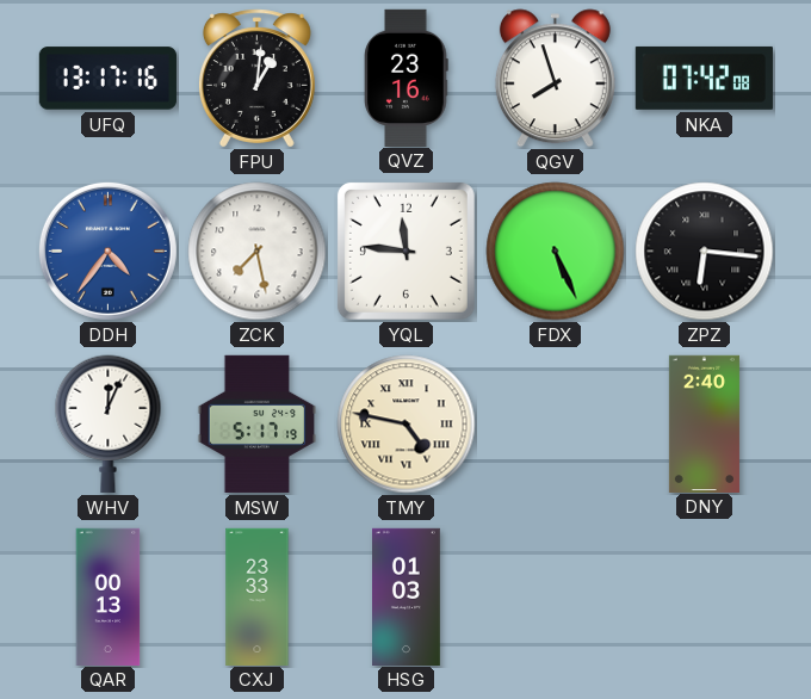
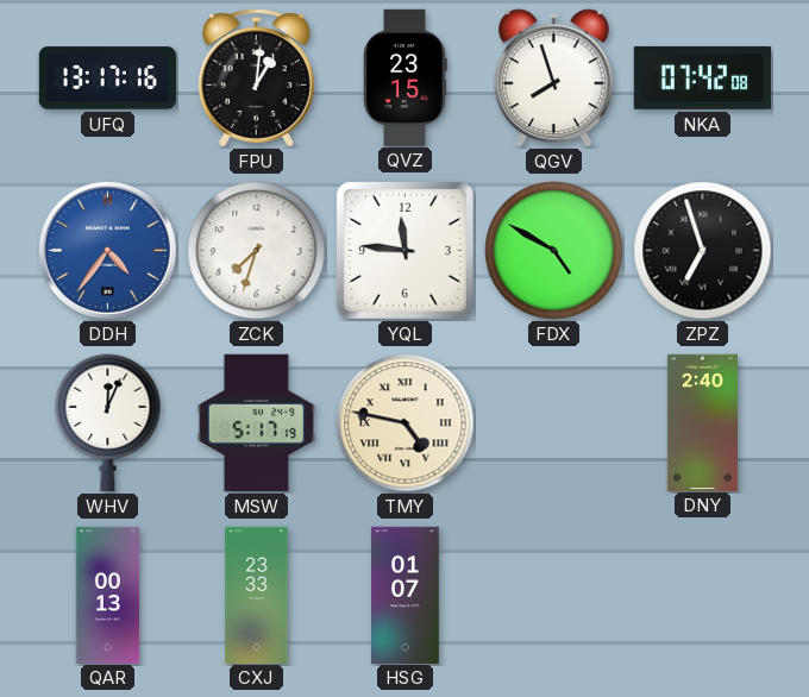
QVZ: 23:16 -> 23:15 (406, 77)
ZCK: 7:28 -> 7:33 (257, 251)
FDX: 5:26 -> 4:50 (554, 251)
ZPZ: 6:16 -> 6:57 (703, 251)
HSG: 01:03 -> 01:07 (406, 595)
